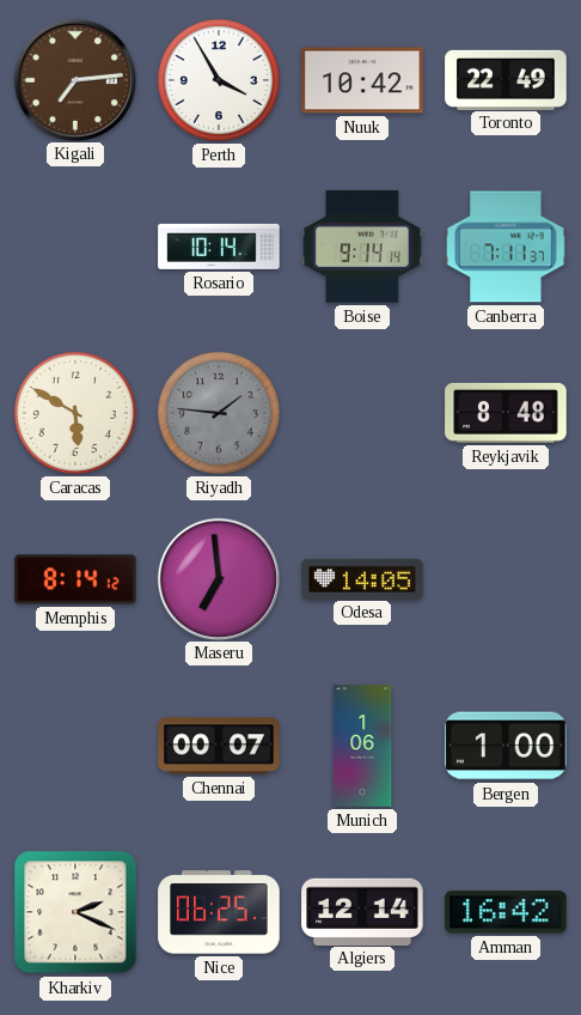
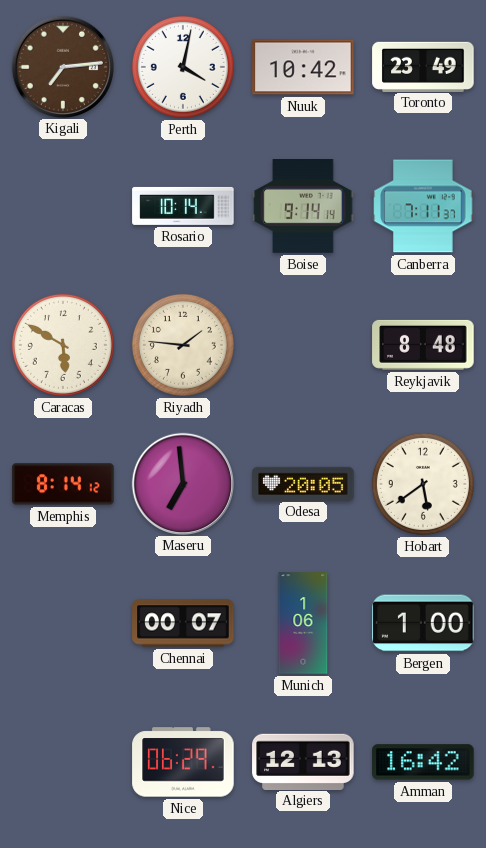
Perth: 3:55 -> 4:02 (183, 67)
Toronto: 22:49 -> 23:49 (423, 66)
Riyadh dial: grey -> cream (183, 345)
Odesa: 14:05 -> 20:05 (303, 483)
Hobart: none -> 5:39 (423, 484)
Kharkiv: 2:19 -> none (75, 912)
Nice: 06:25 -> 06:29 (183, 762)
Algiers: 12:14 -> 12:13 (303, 761)
